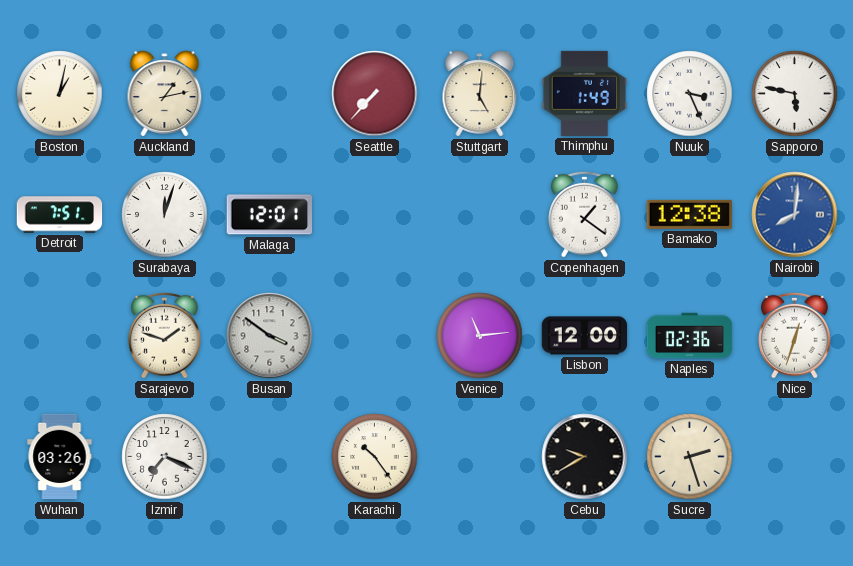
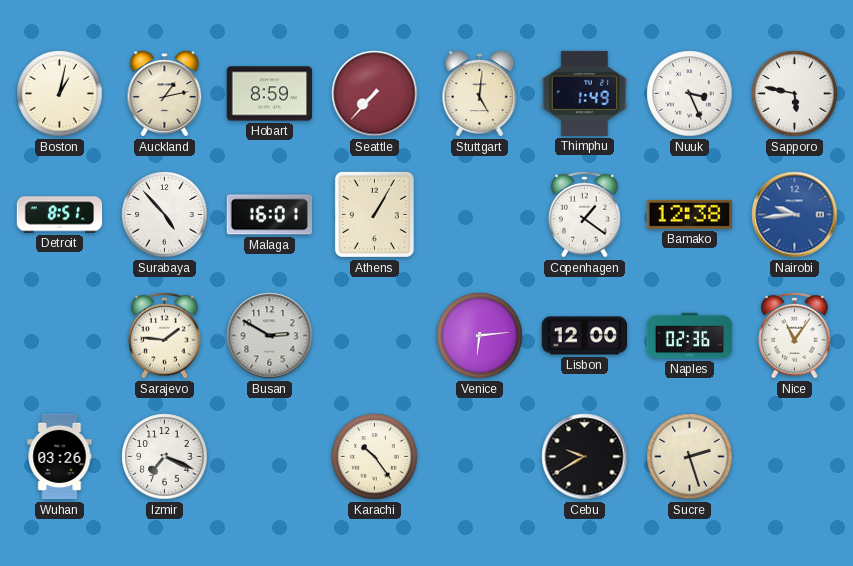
Hobart: none -> 8:59 (270, 94)
Detroit: 7:51 -> 8:51 (60, 215)
Surabaya: 12:03 -> 4:53 (165, 215)
Malaga: 12:01 -> 16:01 (269, 215)
Athens: none -> 1:05 (374, 214)
Nairobi: 8:01 -> 9:44 (795, 215)
Sarajevo: 1:48 -> 1:46 (165, 335)
Busan: 3:51 -> 2:50 (270, 336)
Venice: 11:14 -> 6:14 (480, 336)
Nice: 12:33 -> 11:06 (795, 335)
